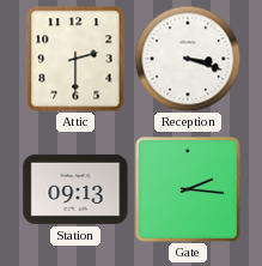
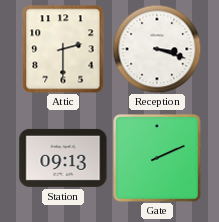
Gate: 2:16 -> 2:11 (157, 158)
